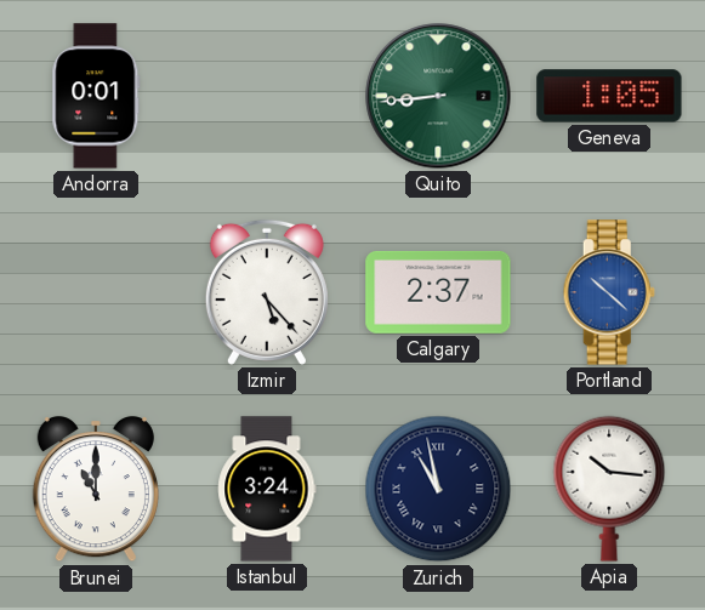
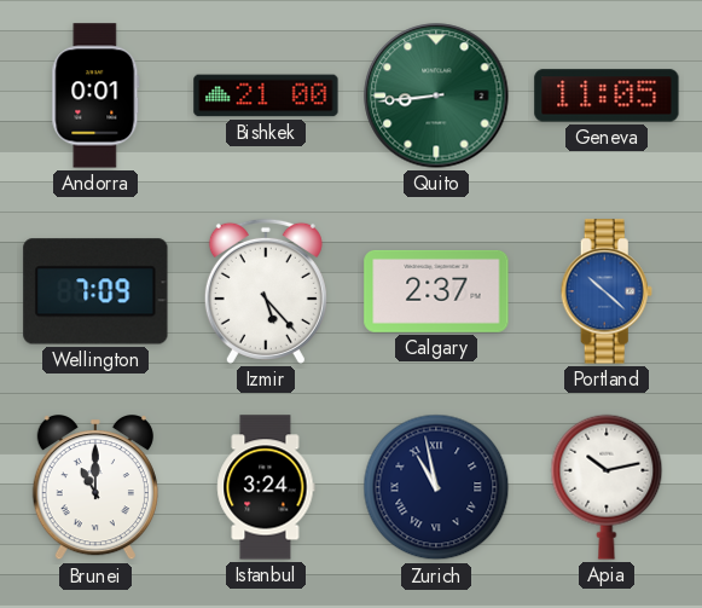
Bishkek: none -> 21:00 (266, 95)
Geneva: 1:05 -> 11:05 (607, 95)
Wellington: none -> 7:09 (95, 291)
Apia: 10:16 -> 10:13 (607, 487)
